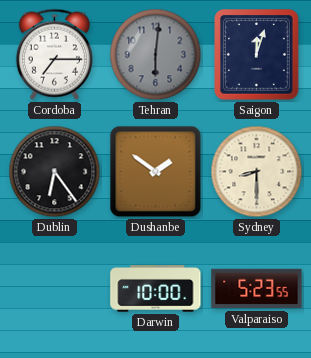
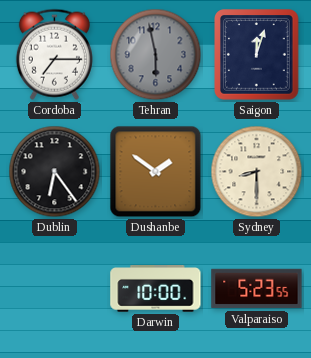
Tehran: 6:01 -> 5:58 (156, 55)
